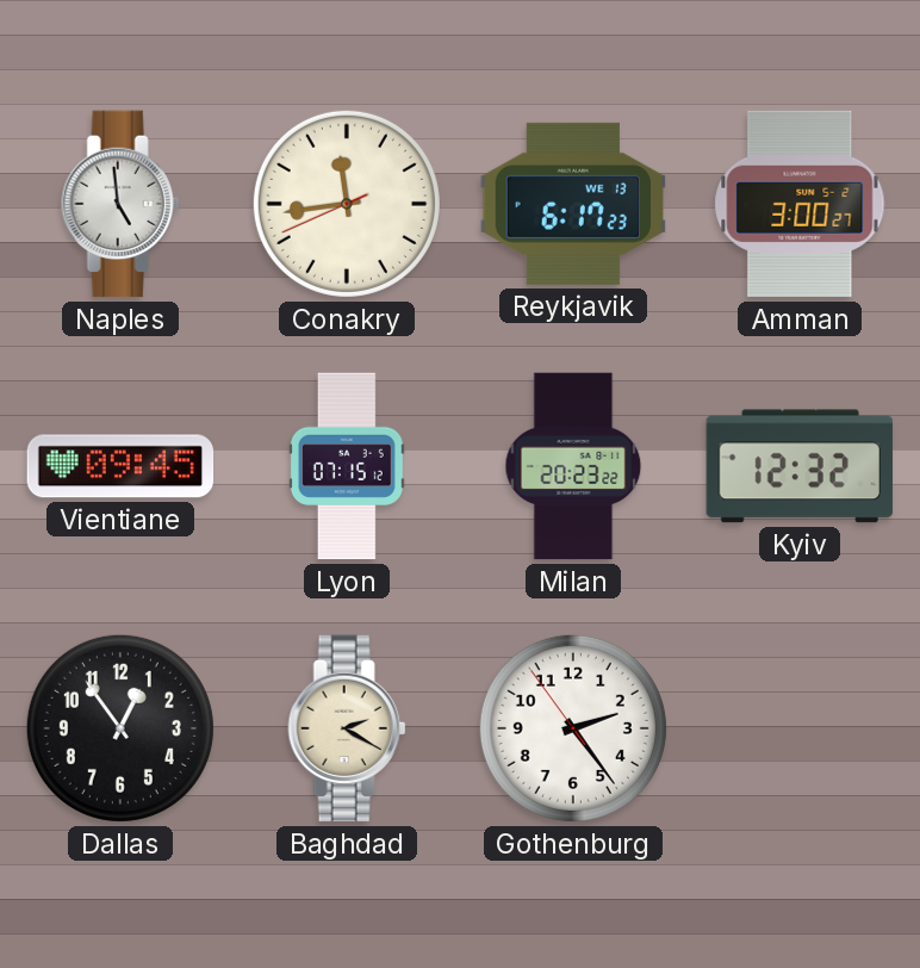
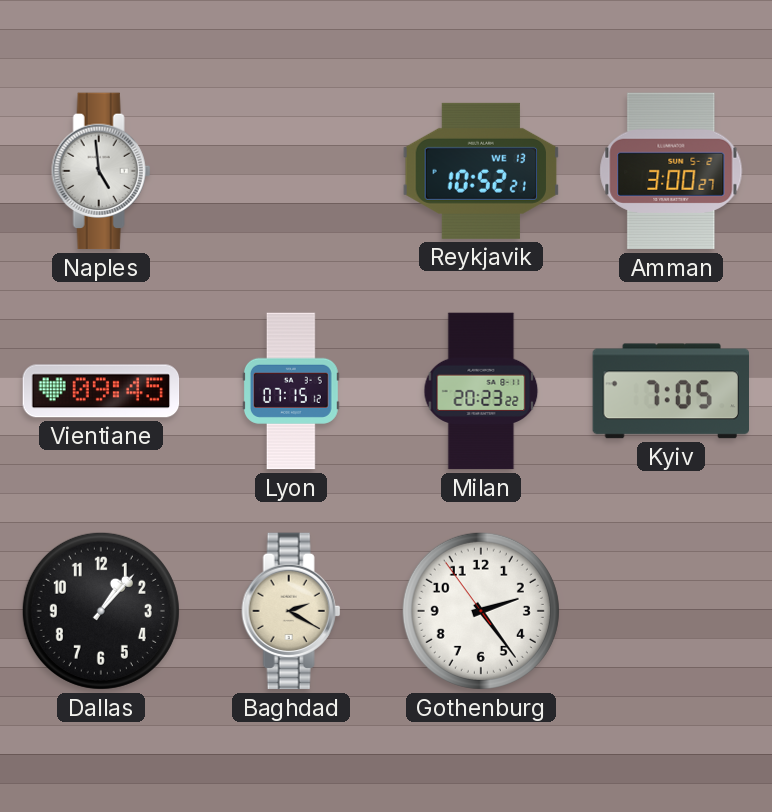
Conakry: 11:43 -> none (347, 204)
Reykjavik: 6:17 -> 10:52 (481, 171)
Kyiv: 12:32 -> 7:05 (671, 391)
Dallas: 12:54 -> 1:07 (101, 611)
